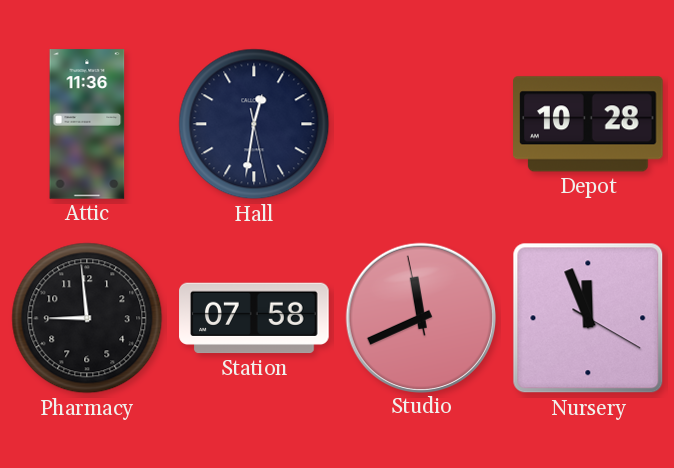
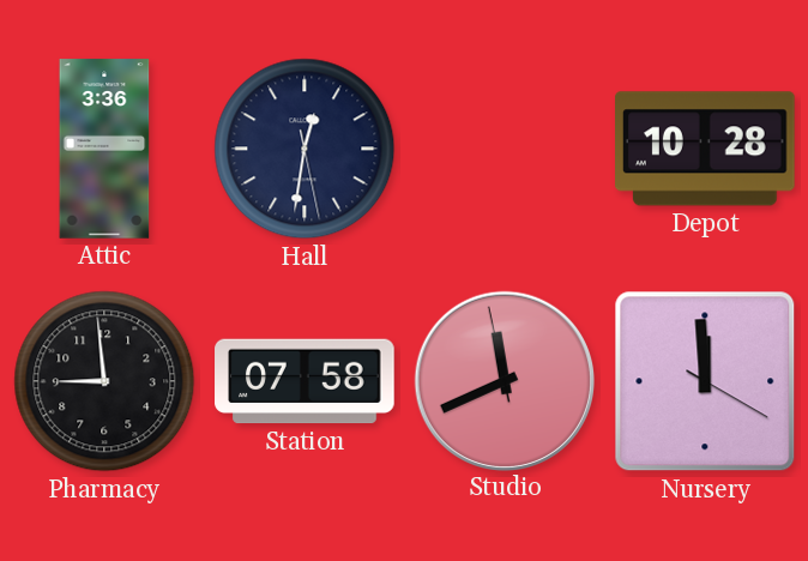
Attic: 11:36 -> 3:36 (104, 149)
Nursery: 11:56 -> 11:59 (705, 381)
